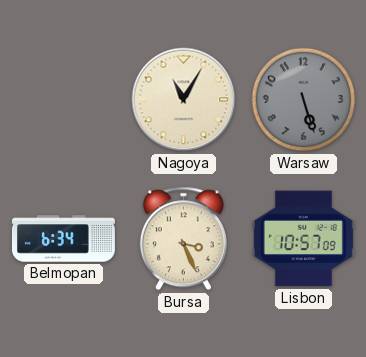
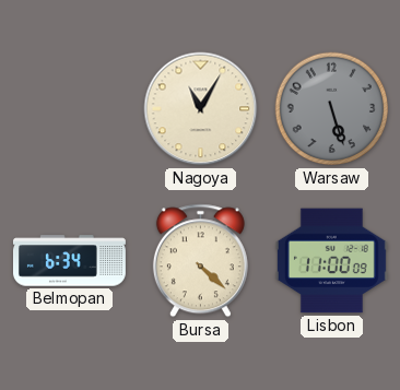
Bursa: 3:26 -> 4:22 (200, 261)
Lisbon: 10:57 -> 11:00 (331, 261)
